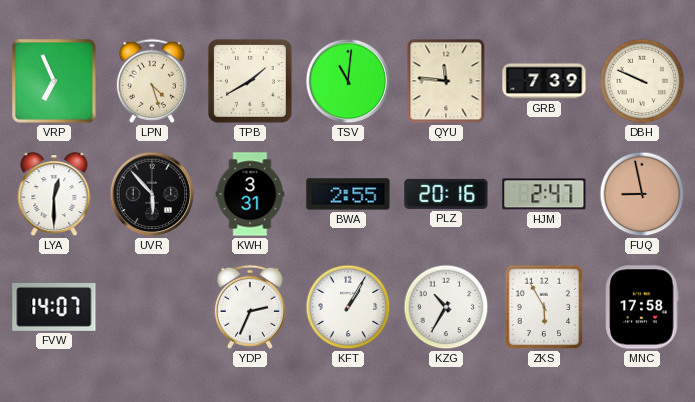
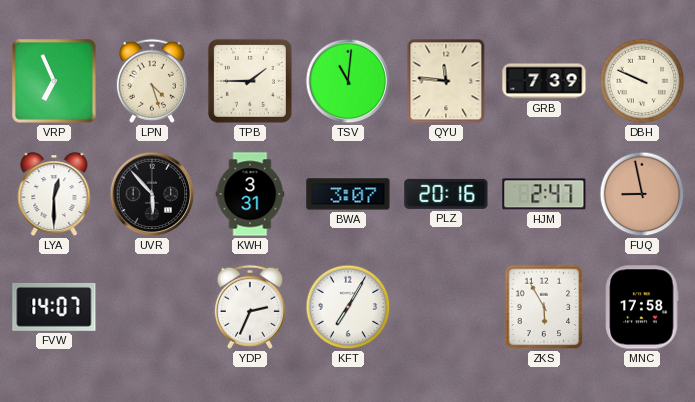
TPB: 1:40 -> 1:45 (250, 81)
BWA: 2:55 -> 3:07 (348, 194)
KFT: 1:05 -> 7:05 (348, 307)
KZG: 10:35 -> none (446, 307)
